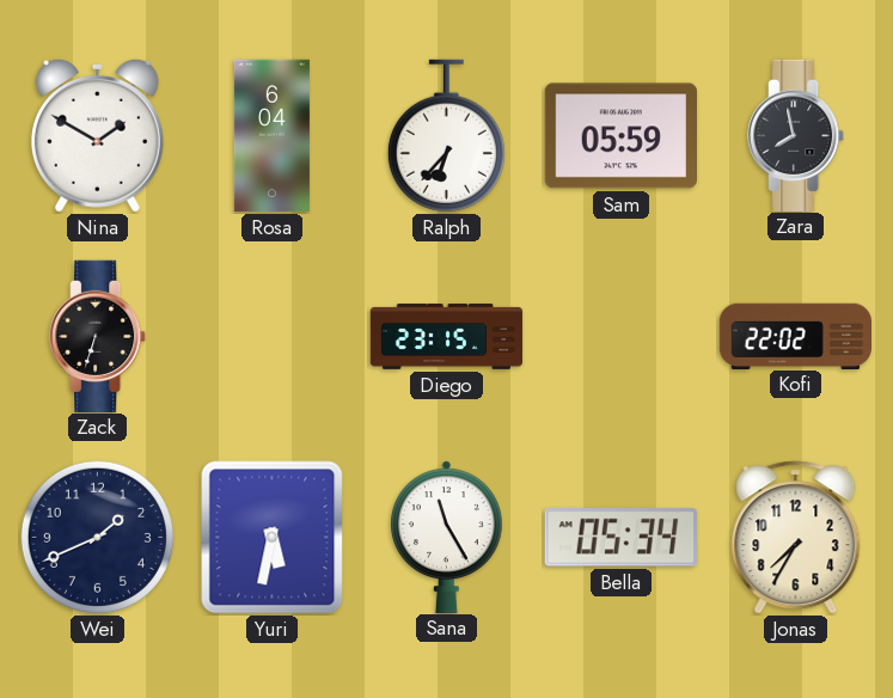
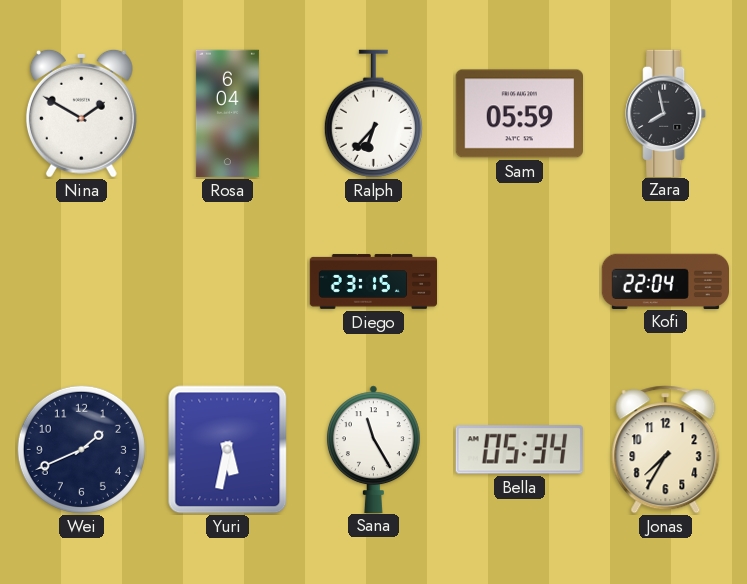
Zack: 6:33 -> none (98, 336)
Kofi: 22:02 -> 22:04 (666, 281)
